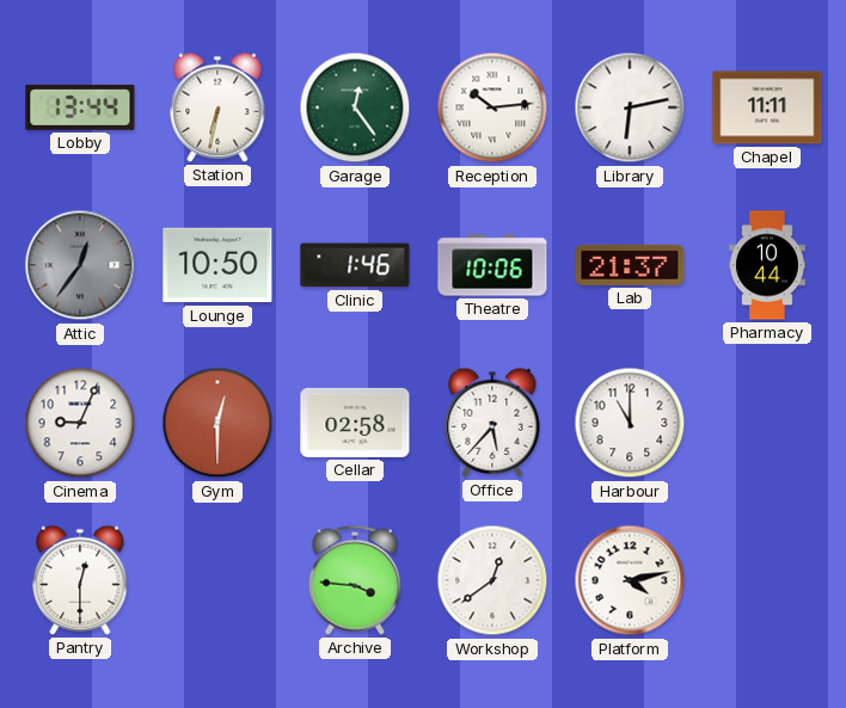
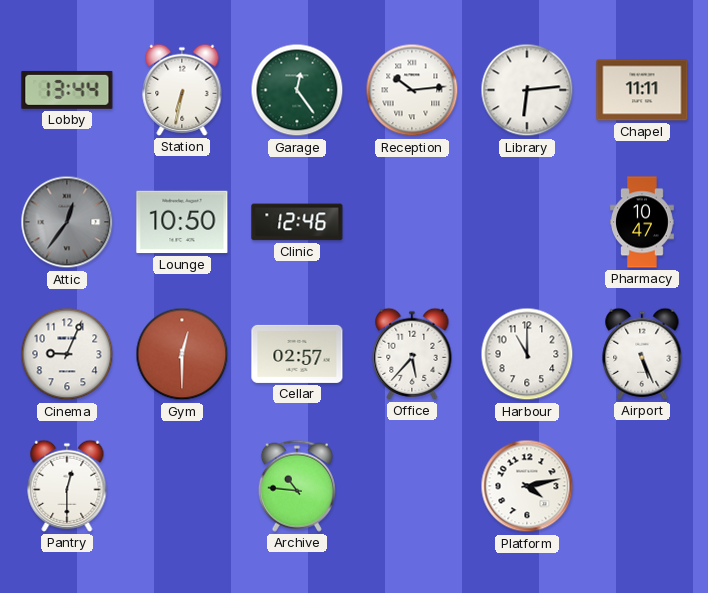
Library: 6:13 -> 6:14 (527, 90)
Clinic: 1:46 -> 12:46 (297, 222)
Theatre: 10:06 -> none (492, 265)
Lab: 21:37 -> none (630, 265)
Pharmacy: 10:44 -> 10:47 (642, 222)
Cellar: 02:58 -> 02:57 (297, 354)
Airport: none -> 5:26 (642, 354)
Archive: 3:46 -> 10:46 (297, 486)
Workshop: 12:39 -> none (492, 580)
